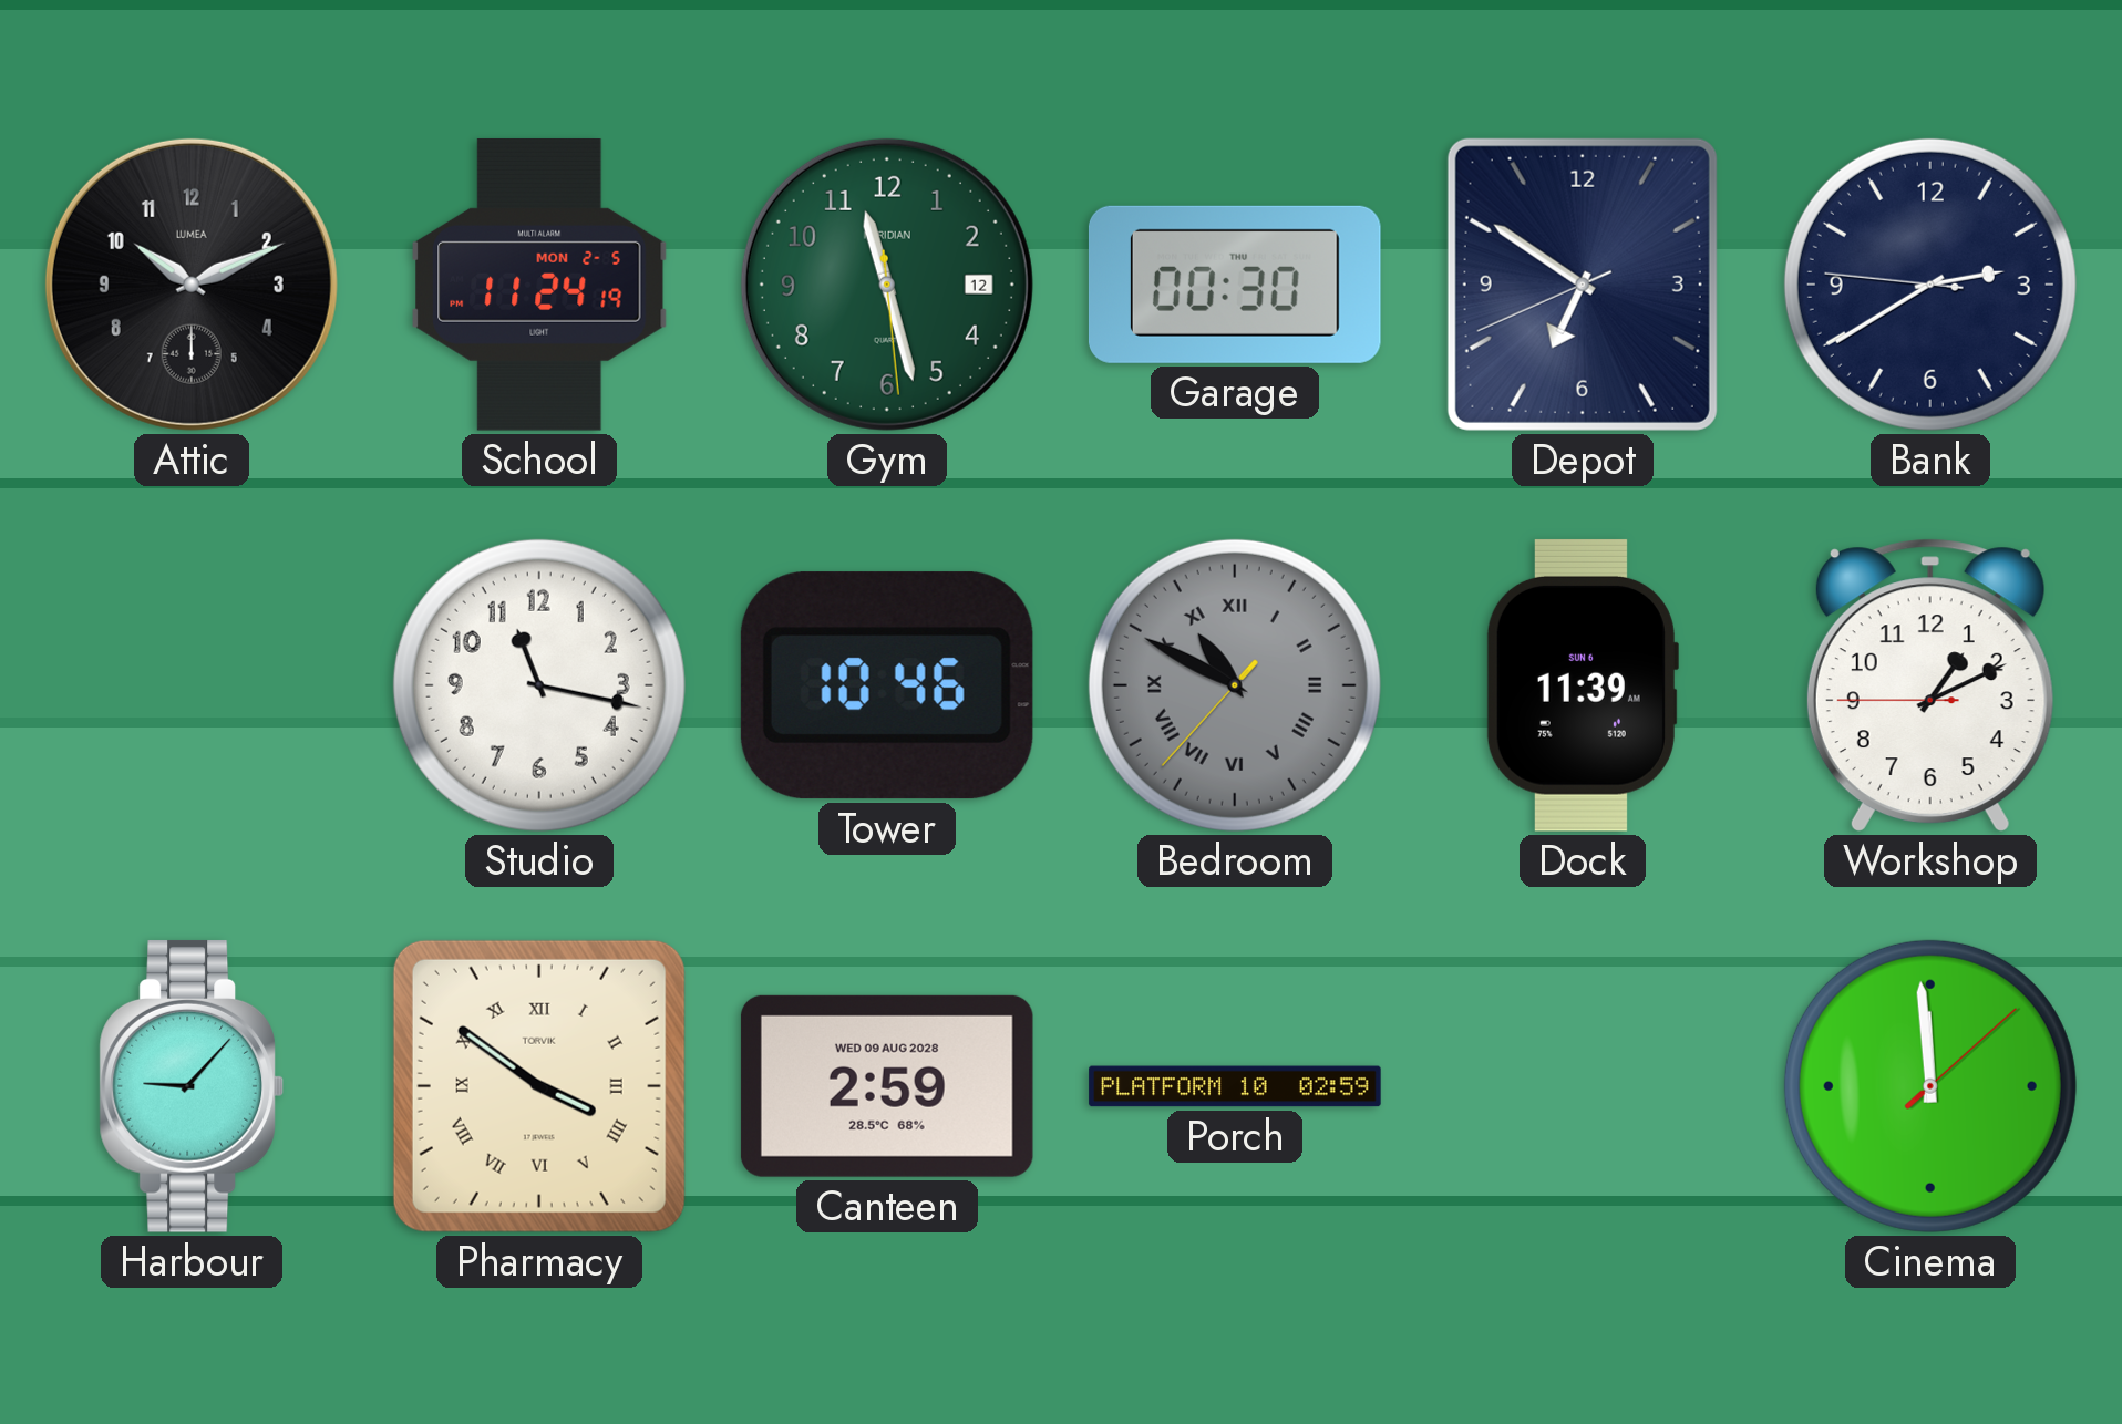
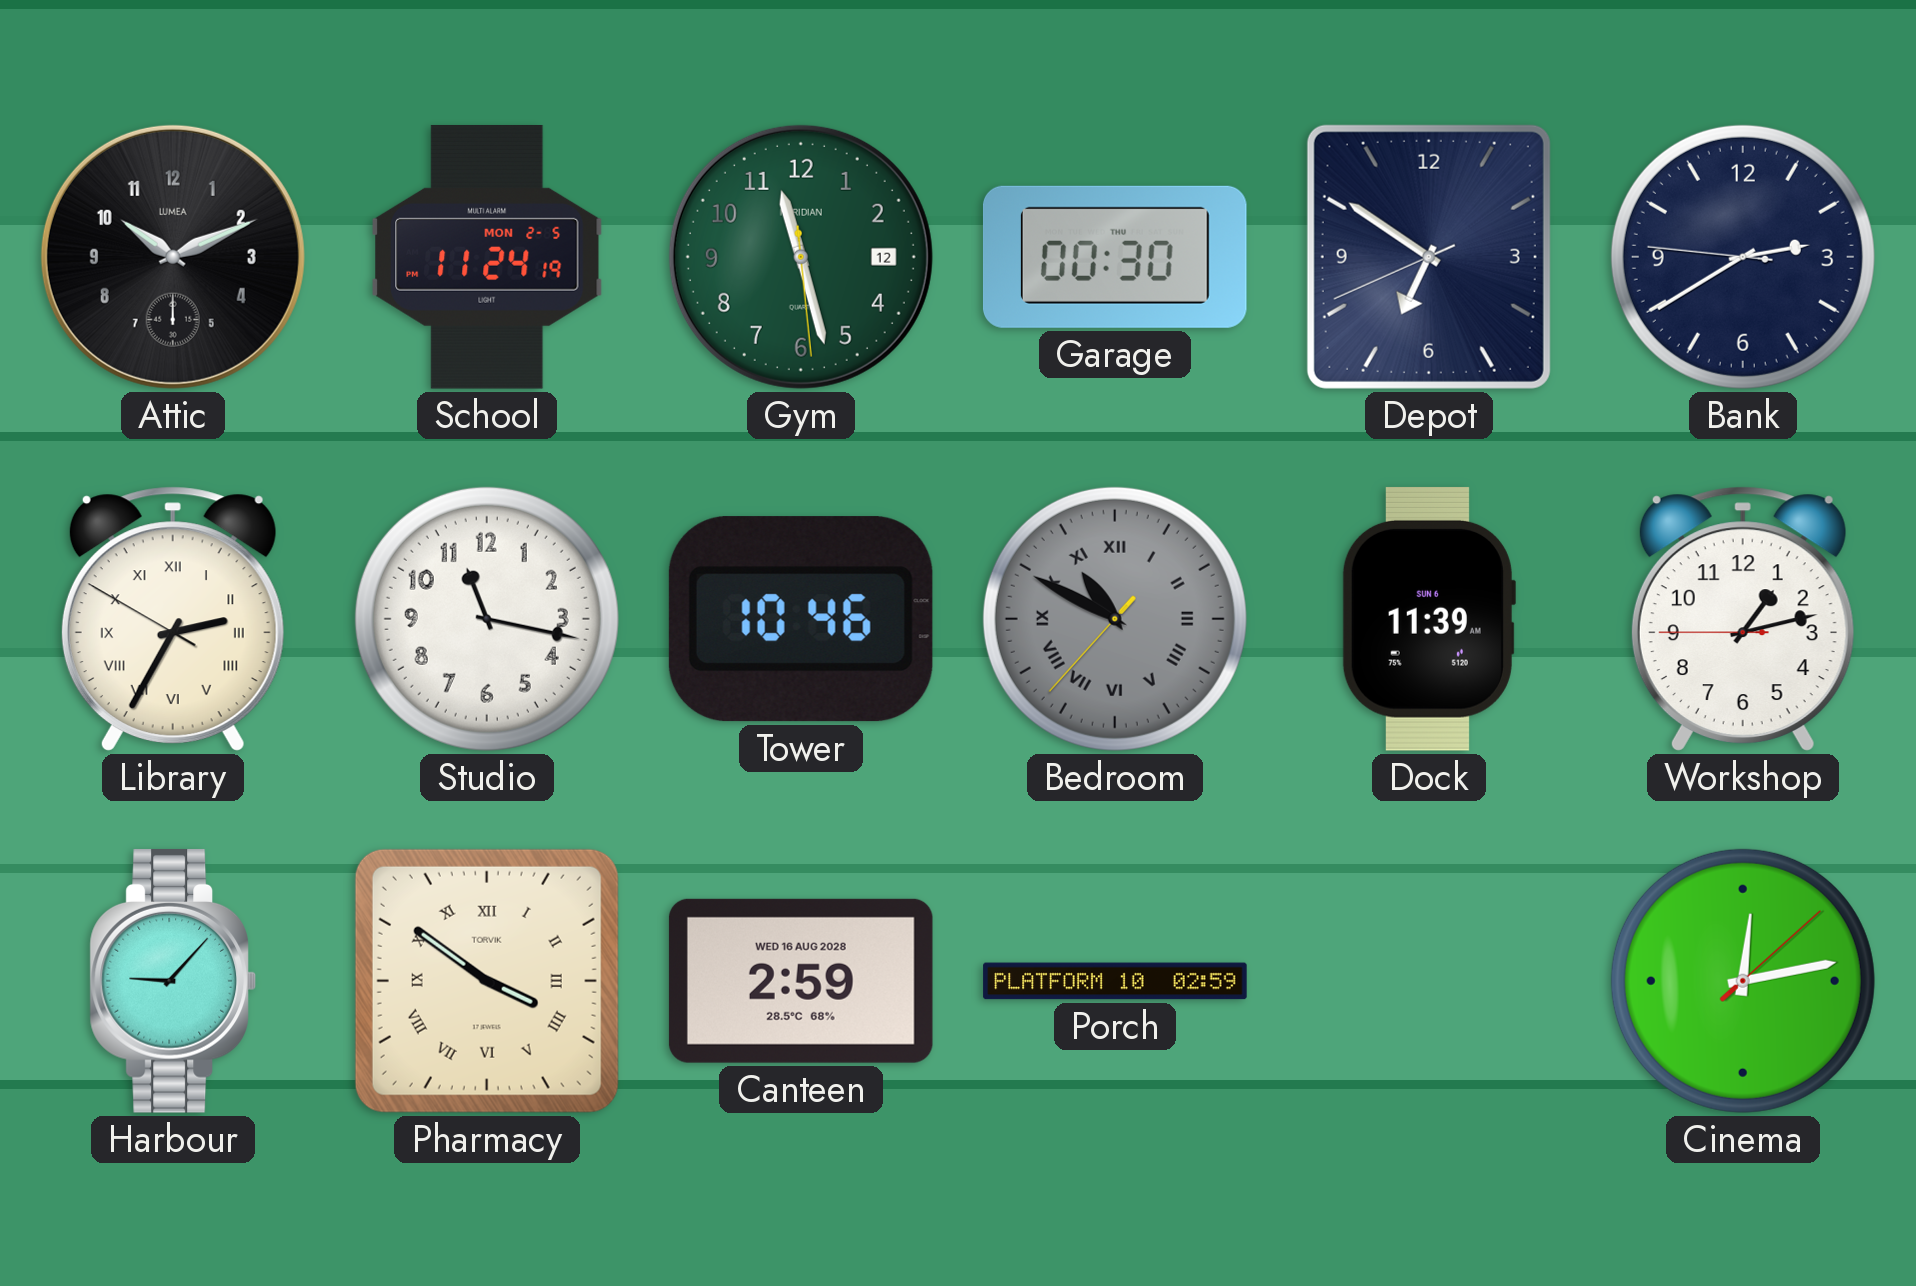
Library: none -> 2:34 (173, 619)
Workshop: 1:10 -> 1:12 (1743, 619)
Canteen date: WED 09 AUG 2028 -> WED 16 AUG 2028 (801, 981)
Cinema: 11:59 -> 12:13 (1743, 981)
